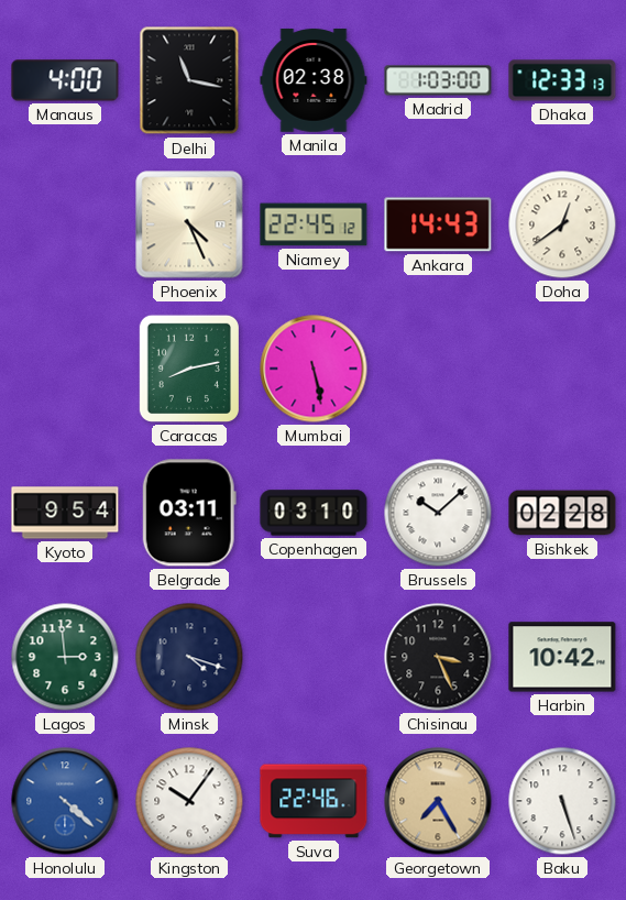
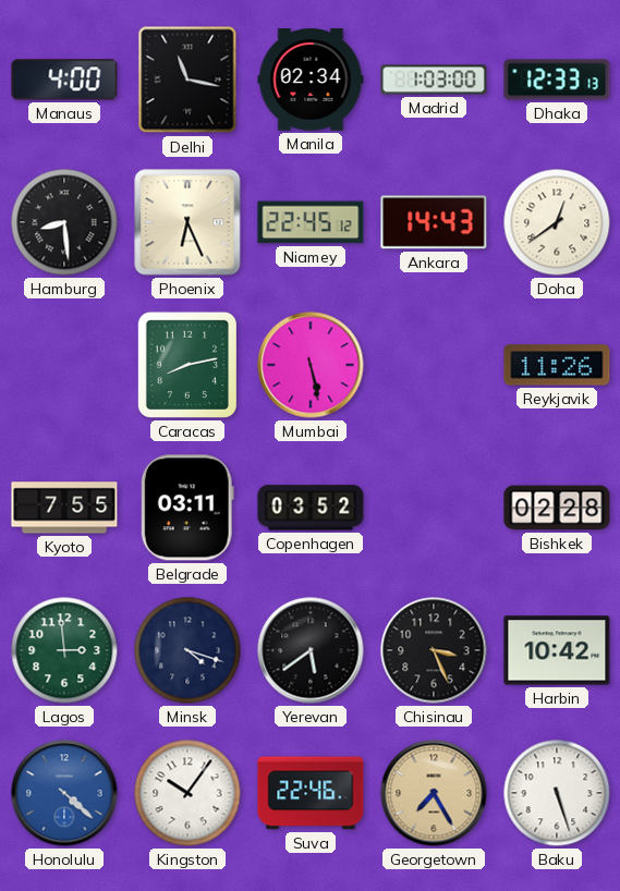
Manila: 02:38 -> 02:34 (311, 80)
Hamburg: none -> 8:29 (64, 222)
Phoenix: 4:26 -> 6:26 (187, 222)
Reykjavik: none -> 11:26 (557, 365)
Kyoto: 9:54 -> 7:55 (64, 508)
Copenhagen: 03:10 -> 03:52 (311, 508)
Brussels: 10:08 -> none (438, 513)
Yerevan: none -> 5:39 (311, 650)
